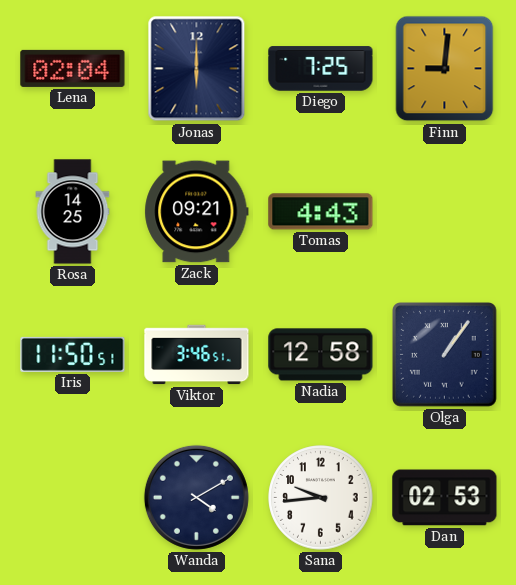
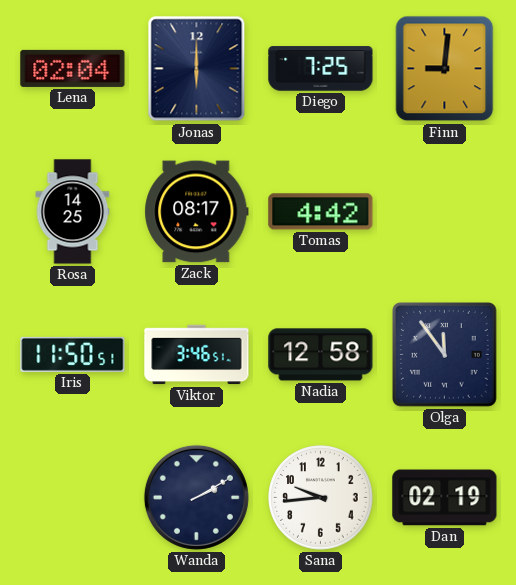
Zack: 09:21 -> 08:17 (197, 212)
Tomas: 4:43 -> 4:42 (321, 212)
Olga: 1:06 -> 11:54 (445, 355)
Wanda: 4:10 -> 2:10 (196, 497)
Dan: 02:53 -> 02:19 (445, 498)
